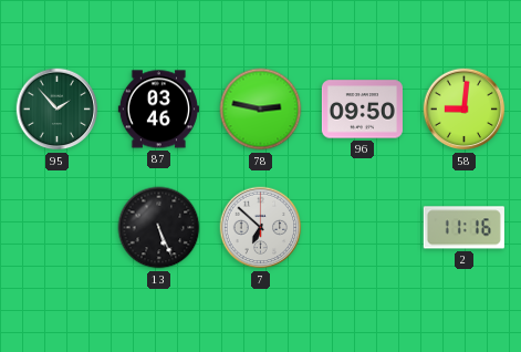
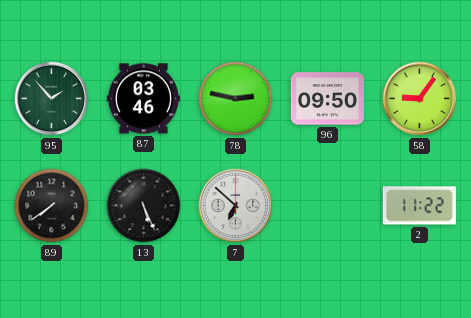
58: 9:01 -> 9:06 (420, 99)
89: none -> 7:39 (52, 206)
2: 11:16 -> 11:22 (419, 206)
